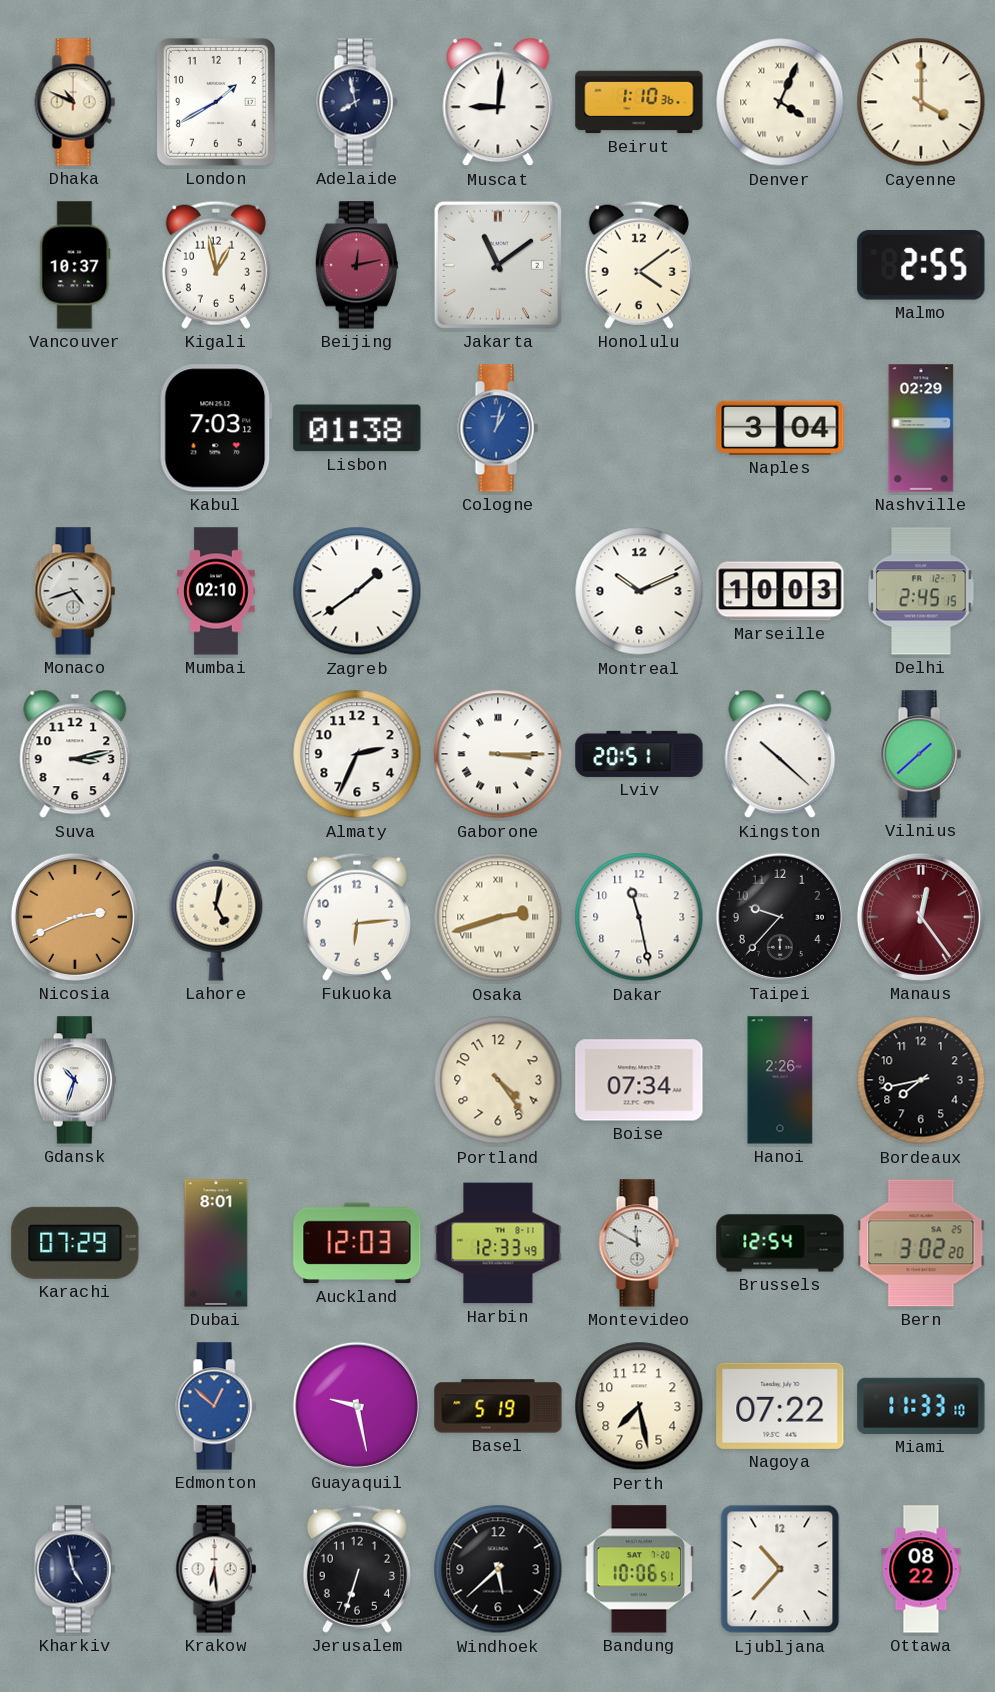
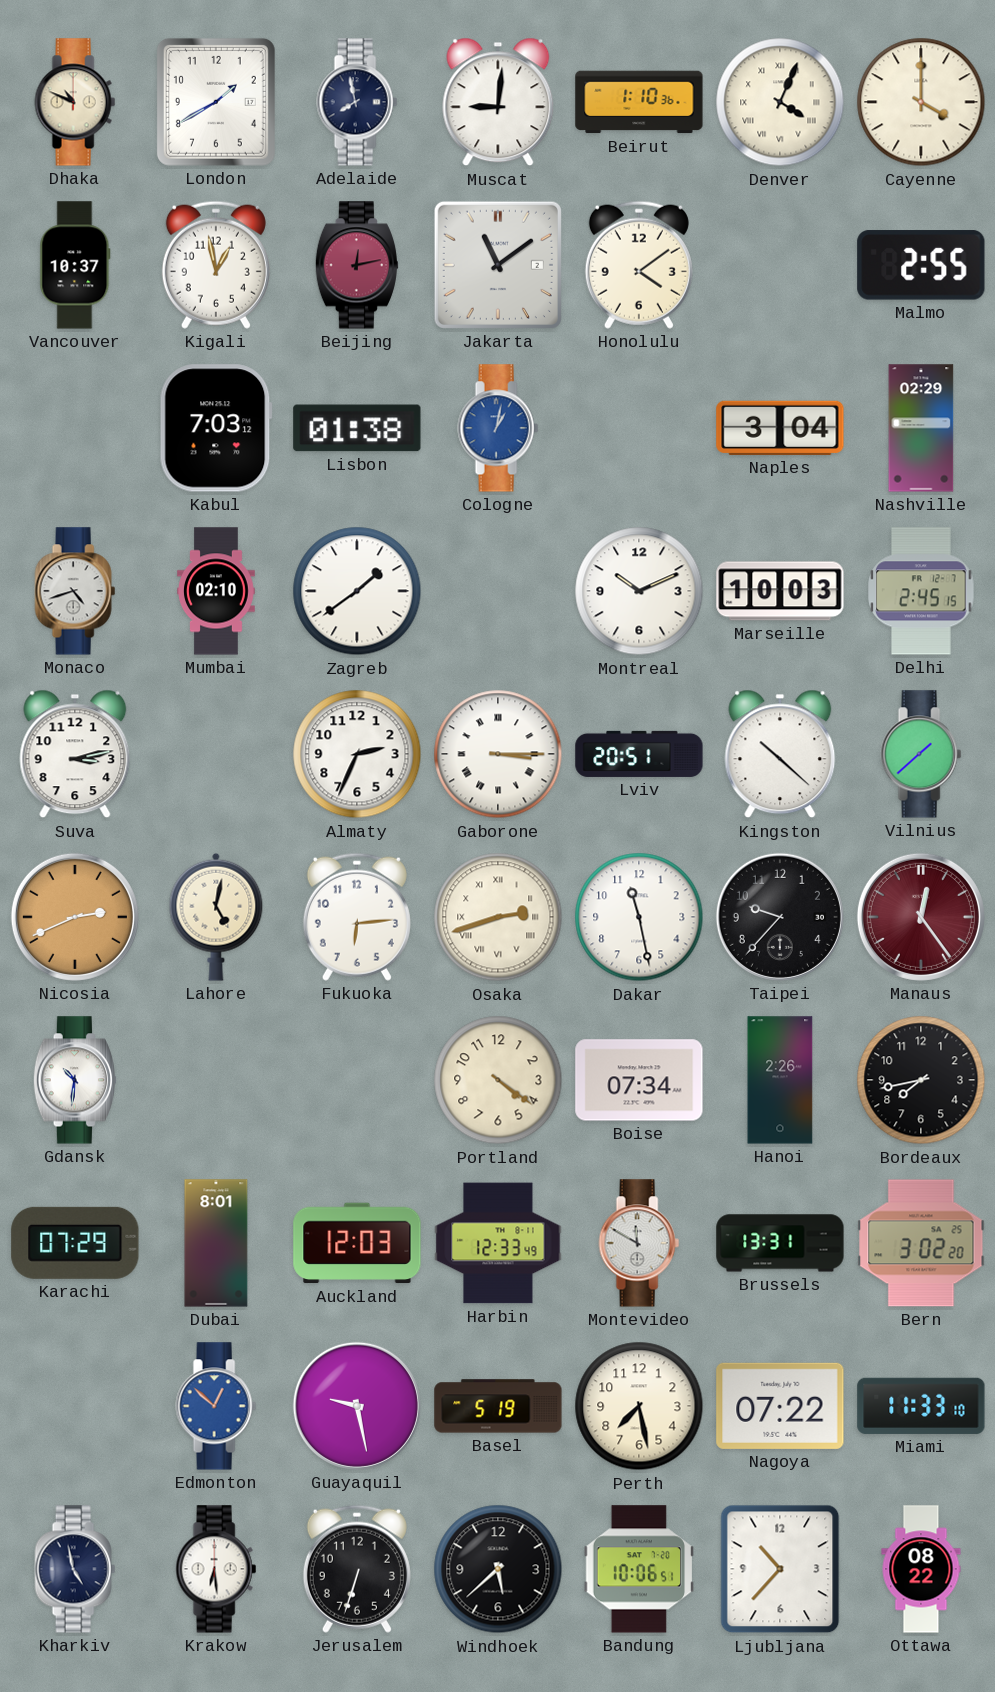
Gdansk: 10:33 -> 10:31 (75, 1080)
Portland: 4:24 -> 4:21 (498, 1080)
Brussels: 12:54 -> 13:31 (780, 1243)
